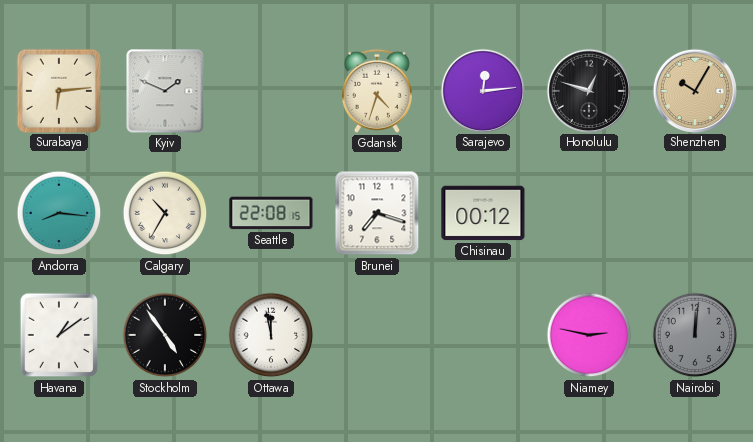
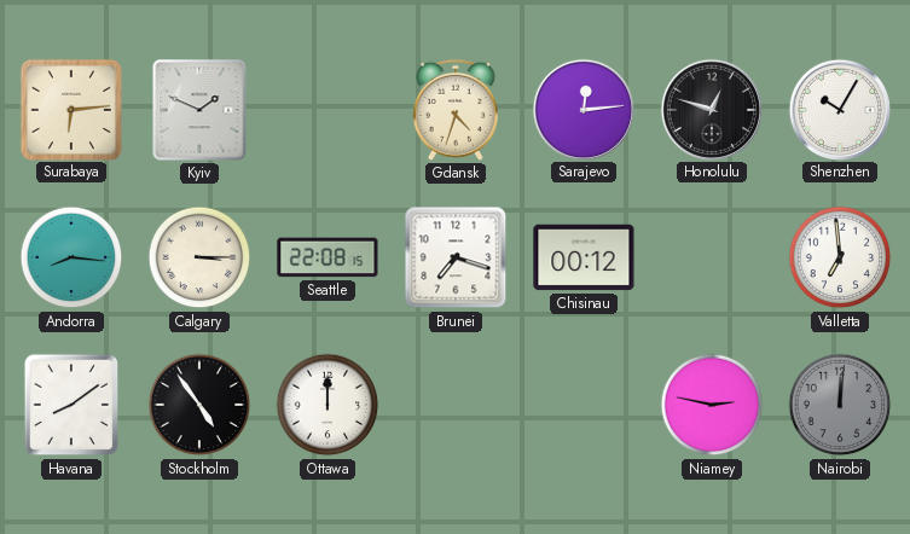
Shenzhen dial: champagne -> white (839, 109)
Calgary: 10:35 -> 3:15 (199, 257)
Valletta: none -> 6:59 (840, 257)
Havana: 1:09 -> 8:09 (71, 405)
Ottawa: 11:58 -> 12:00 (328, 405)
